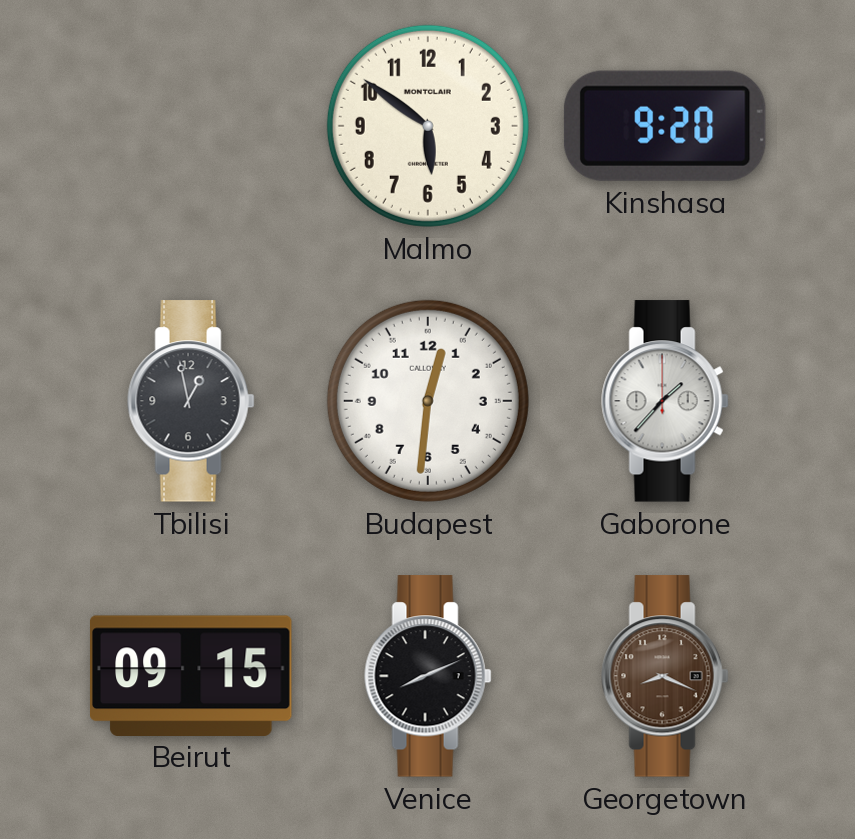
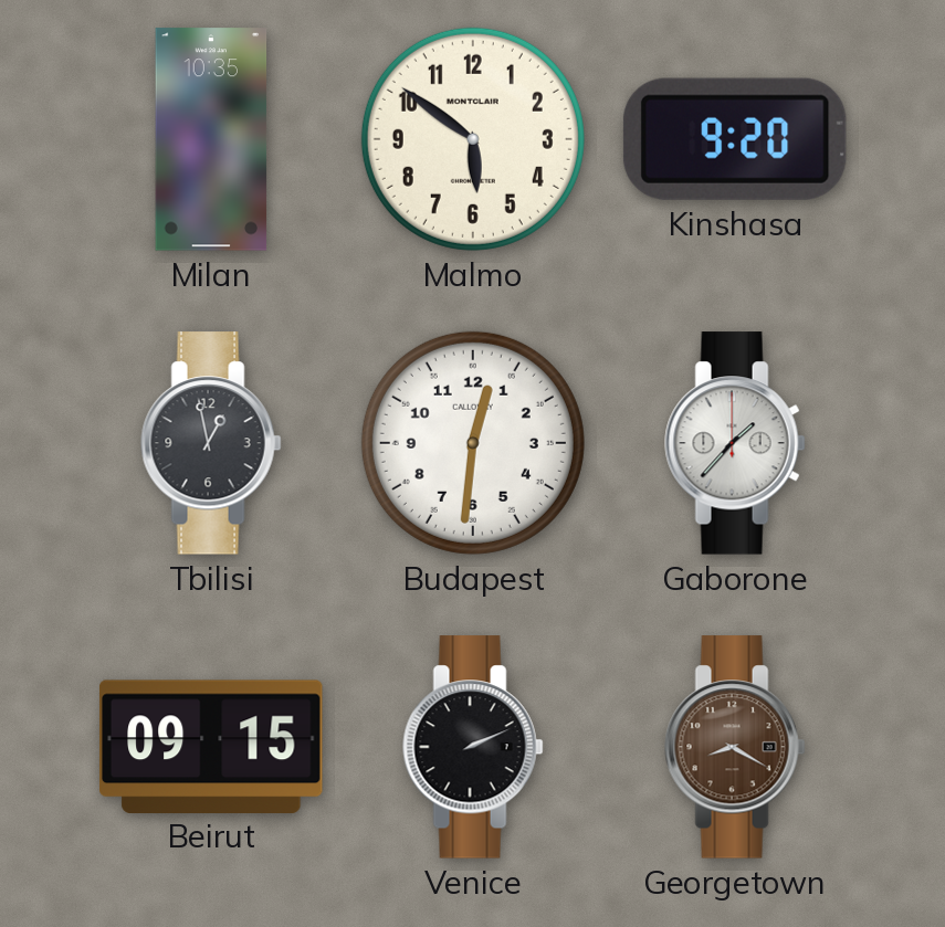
Milan: none -> 10:35 (211, 139)
Venice: 8:11 -> 2:11 (473, 747)
Georgetown: 8:19 -> 8:20 (735, 747)
